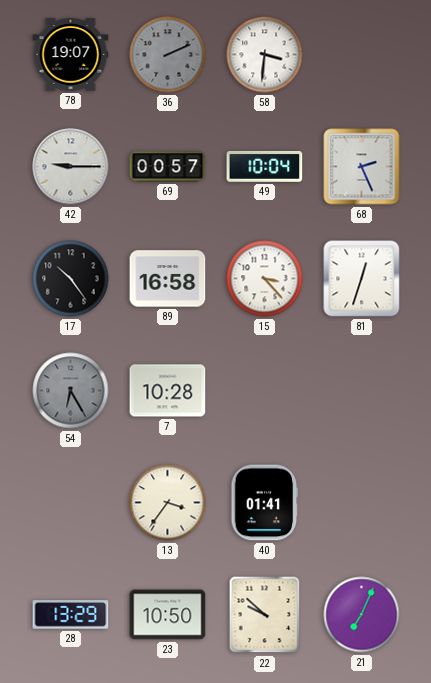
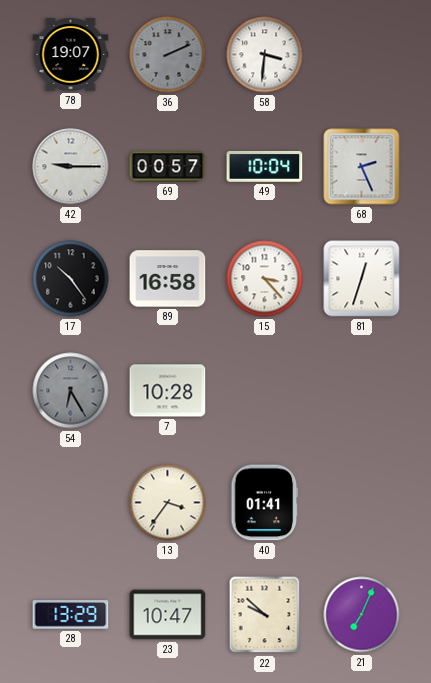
23: 10:50 -> 10:47 (168, 615)
